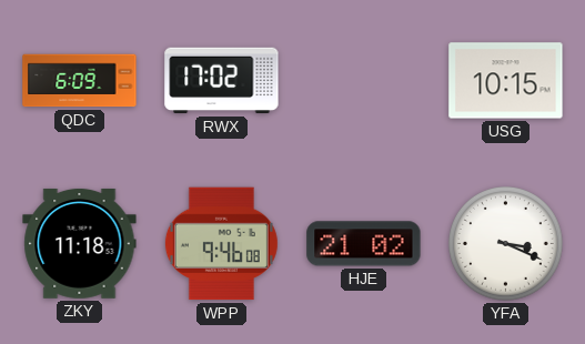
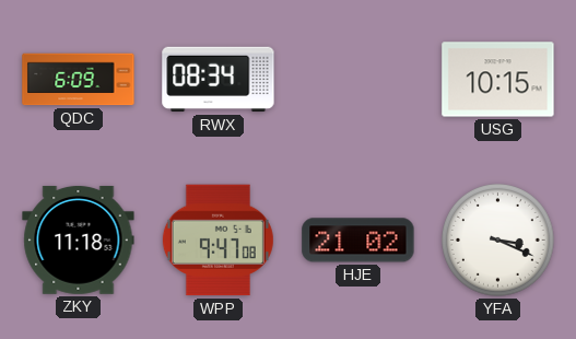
RWX: 17:02 -> 08:34 (219, 80)
WPP: 9:46 -> 9:47 (218, 241)
